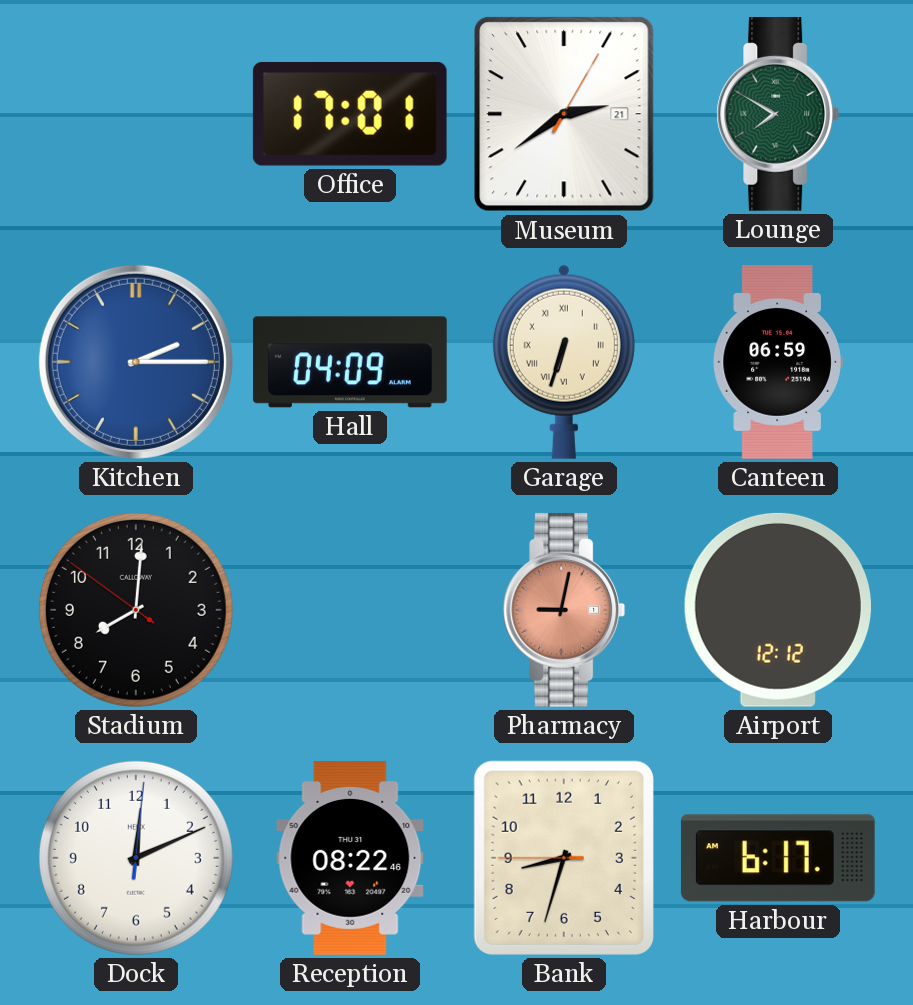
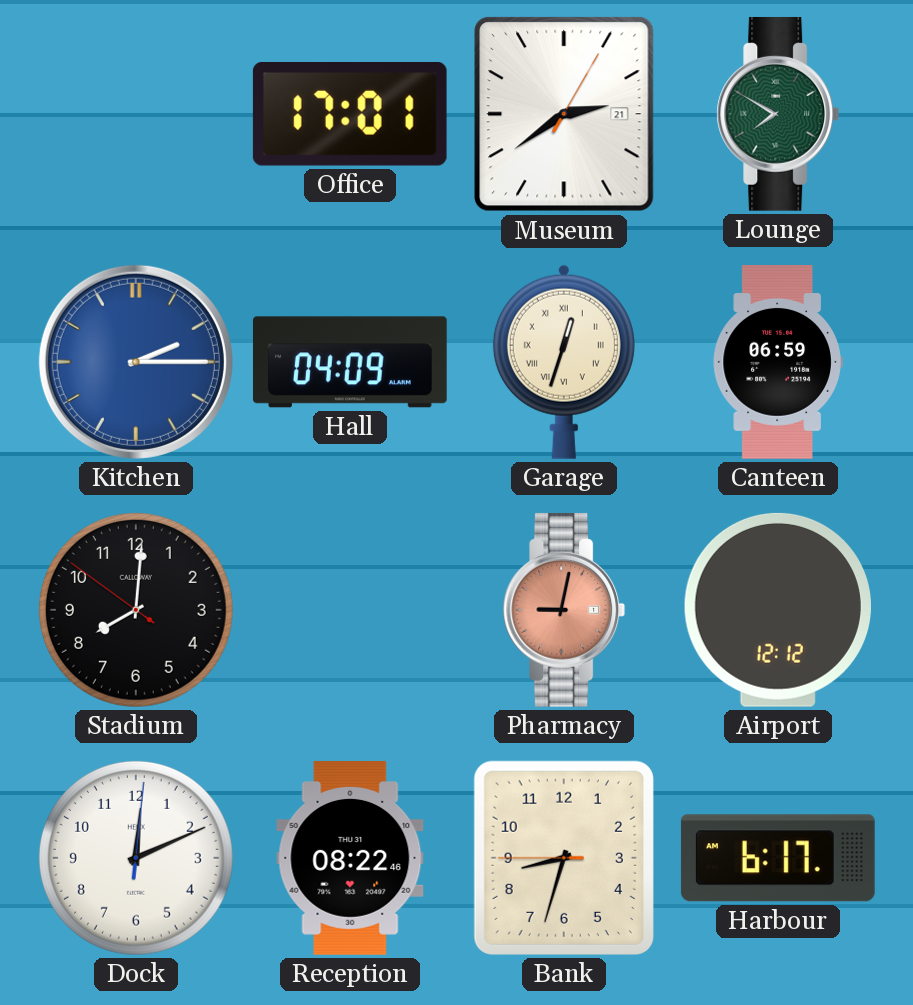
Garage: 6:33 -> 12:33 (564, 362)
